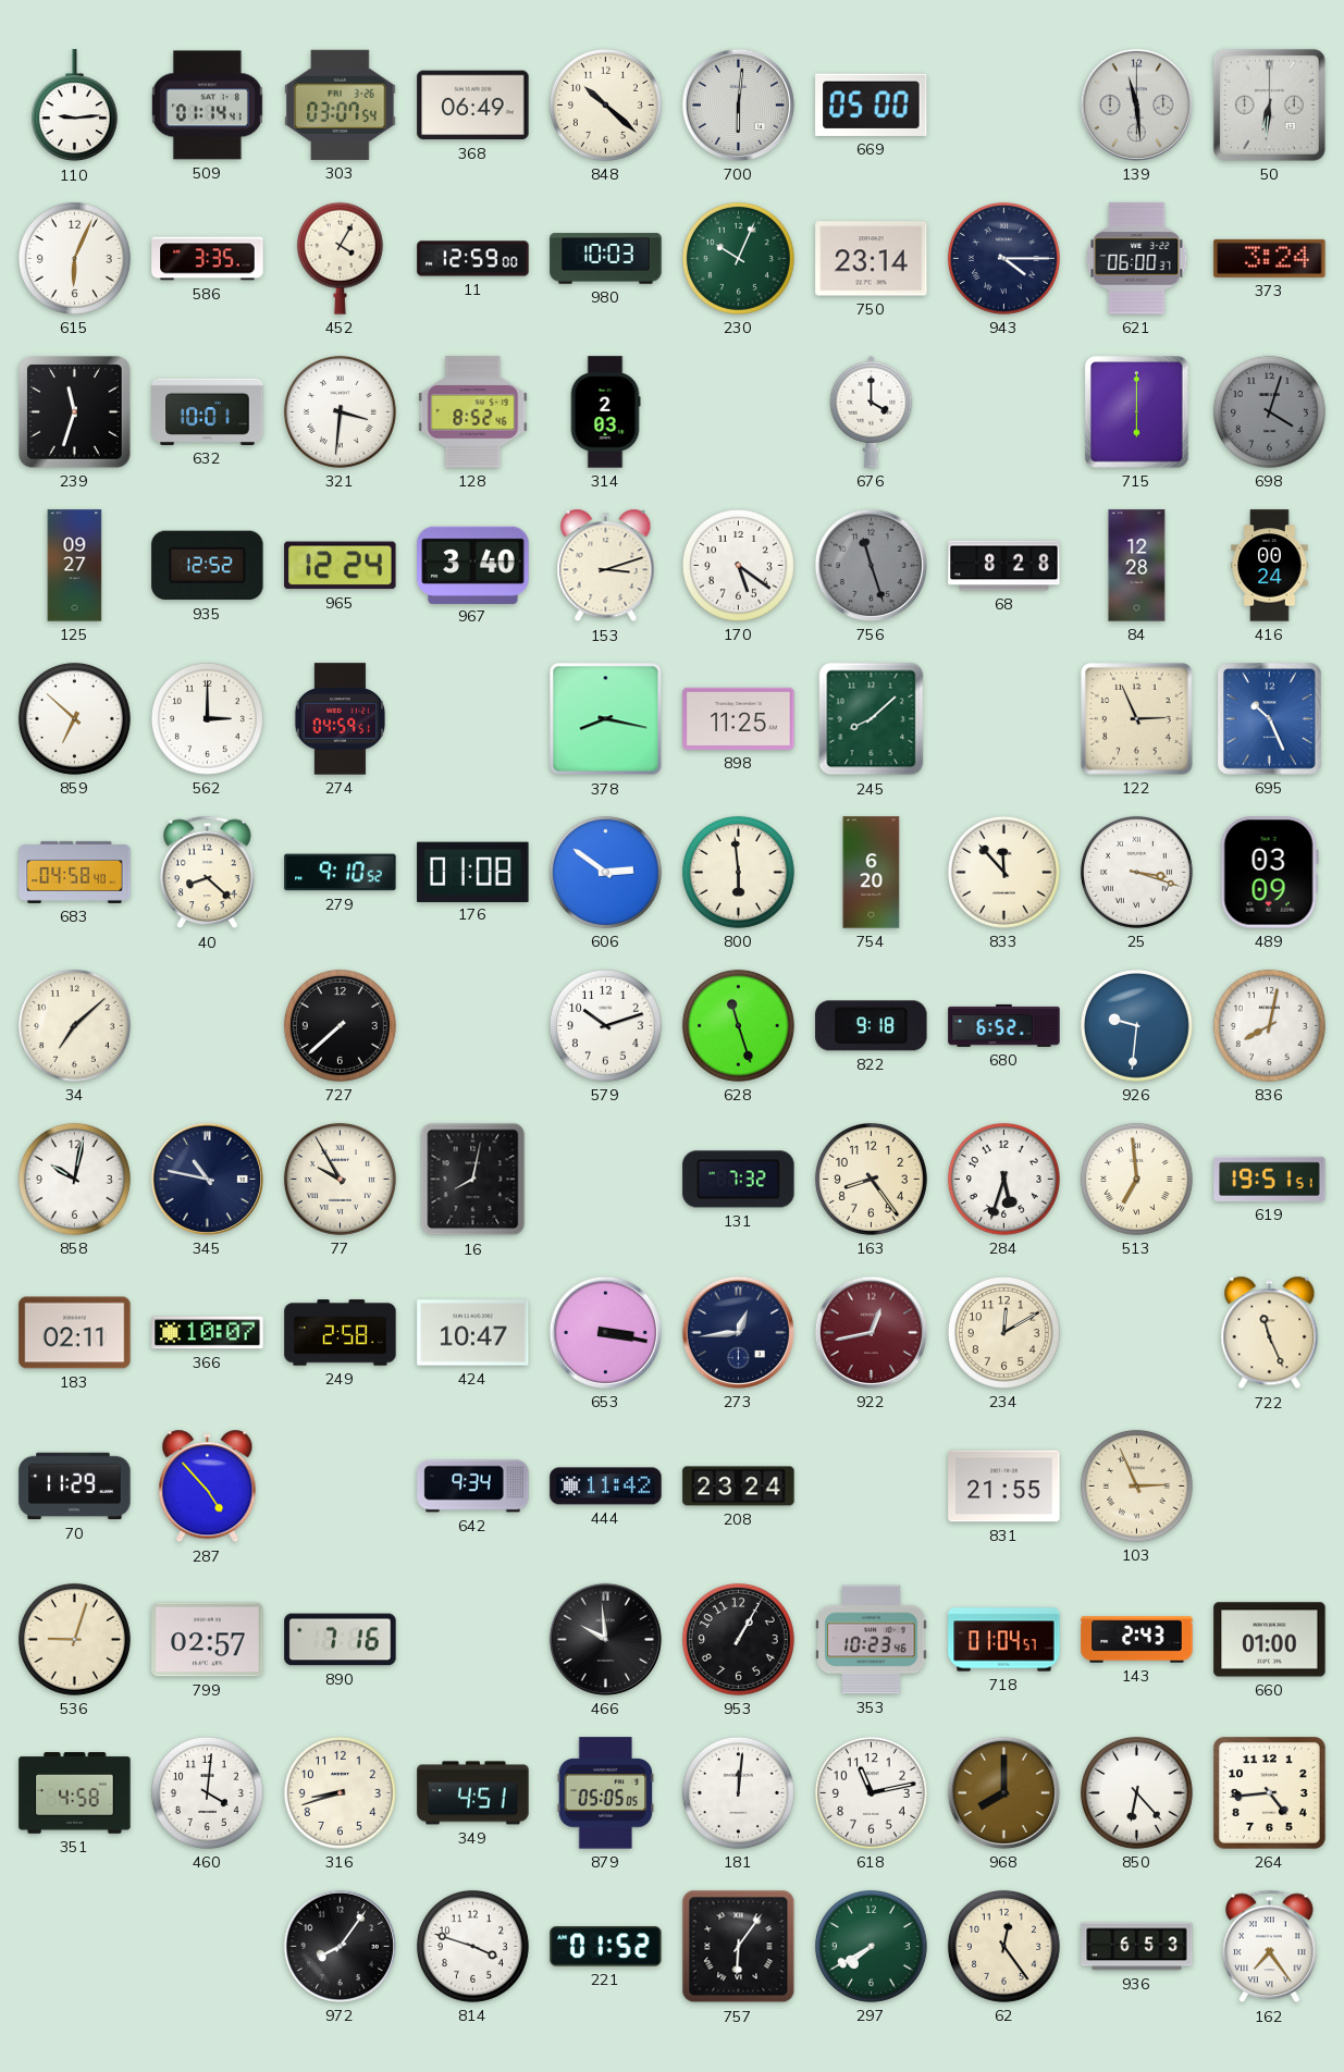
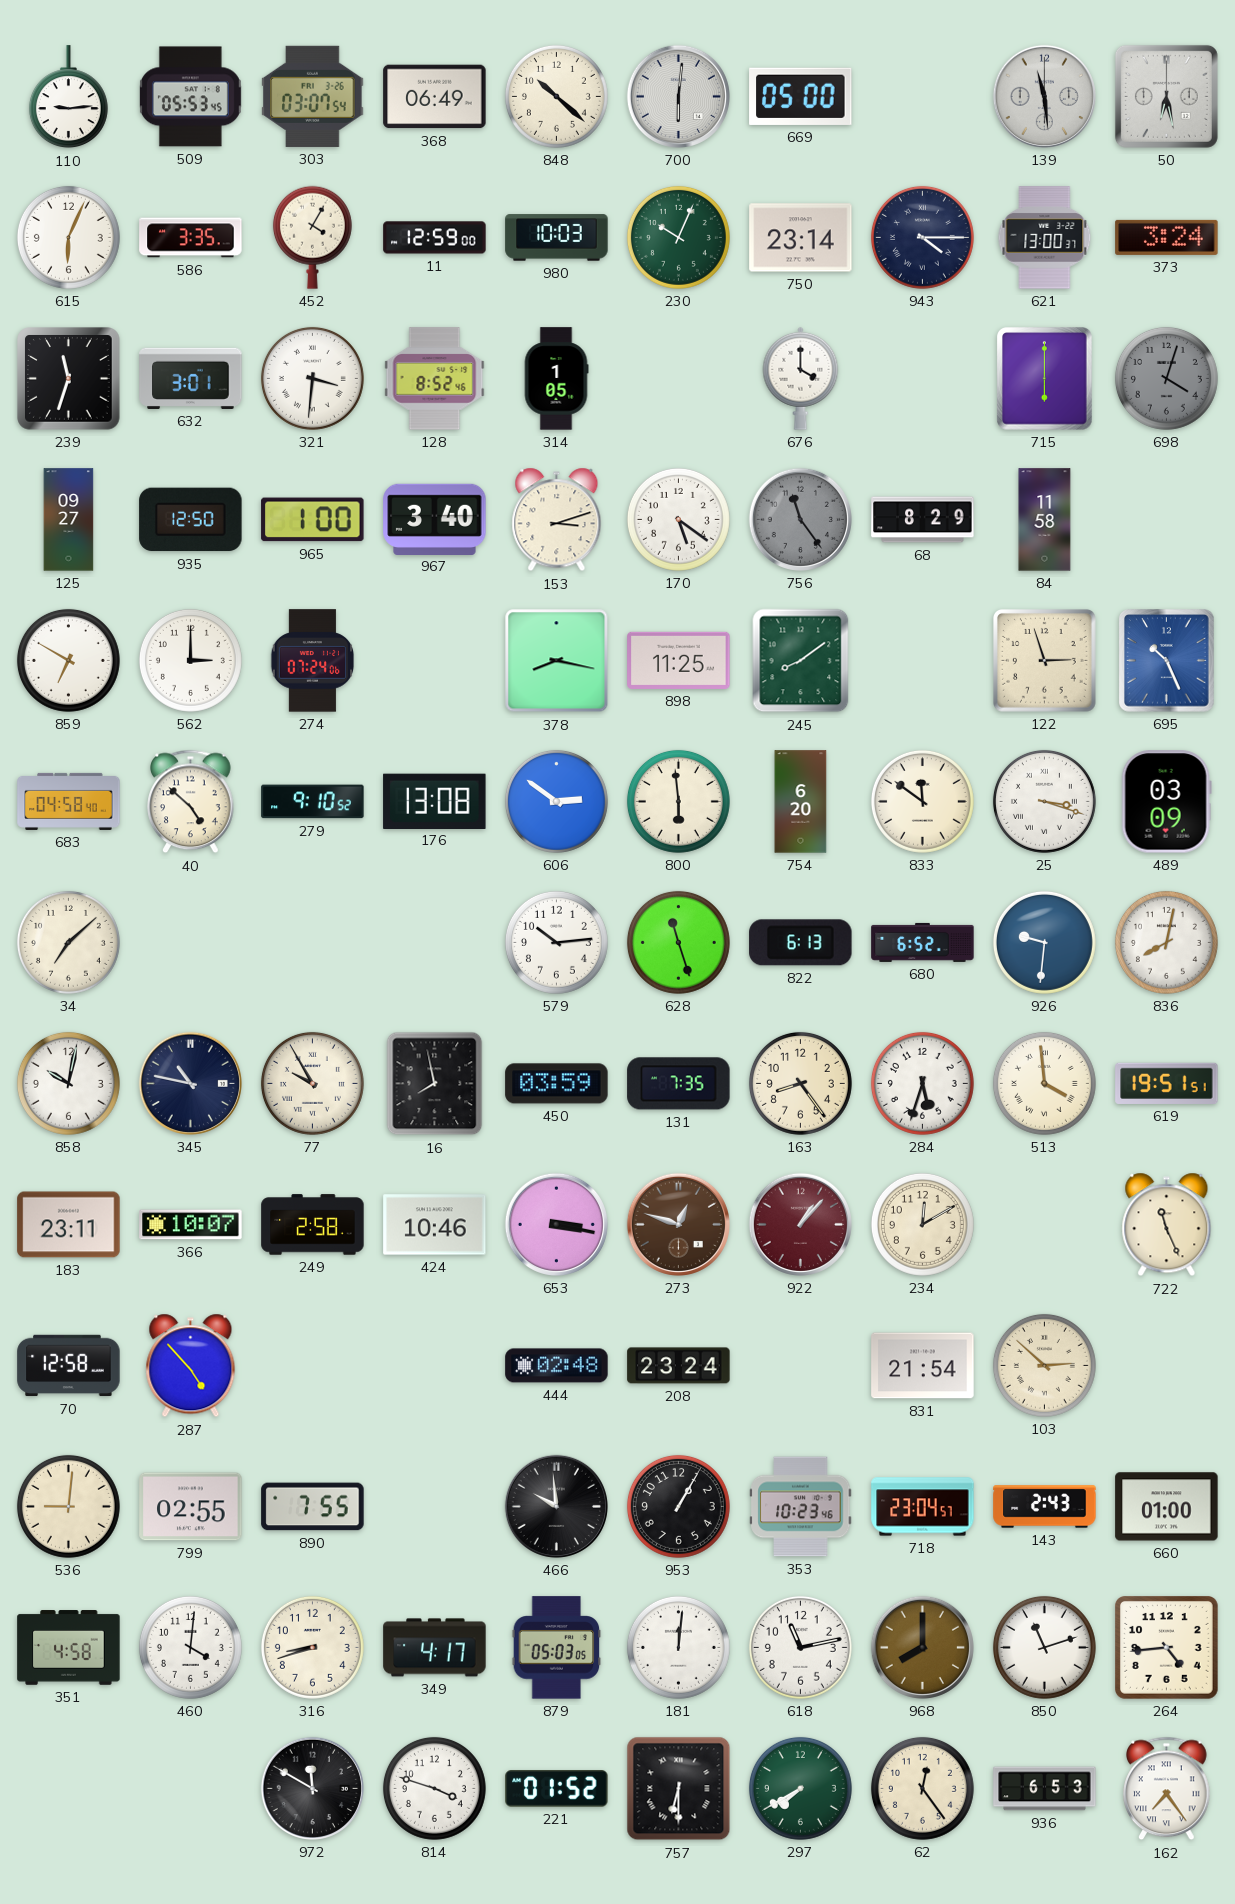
509: 01:14 -> 05:53 (190, 97)
50: 6:31 -> 6:28 (1166, 96)
621: 06:00 -> 13:00 (1045, 238)
632: 10:01 -> 3:01 (191, 378)
314: 2:03 -> 1:05 (556, 379)
935: 12:52 -> 12:50 (191, 520)
965: 12:24 -> 1:00 (313, 520)
756: 11:27 -> 11:24 (800, 519)
68: 8:28 -> 8:29 (923, 520)
84: 12:28 -> 11:58 (1045, 520)
416: 00:24 -> none (1270, 566)
859: 6:52 -> 6:50 (68, 660)
274: 04:59 -> 07:24 (313, 661)
245: 8:08 -> 8:09 (801, 661)
122: 2:56 -> 2:57 (1045, 661)
40: 8:22 -> 4:52 (191, 802)
176: 01:08 -> 13:08 (435, 801)
833: 11:53 -> 11:51 (922, 801)
727: 7:38 -> none (340, 1025)
579: 10:12 -> 10:14 (556, 942)
822: 9:18 -> 6:13 (801, 943)
16: 8:02 -> 7:58 (435, 1084)
450: none -> 03:59 (557, 1084)
131: 7:32 -> 7:35 (679, 1084)
513: 6:59 -> 3:59 (1044, 1083)
183: 02:11 -> 23:11 (69, 1225)
424: 10:47 -> 10:46 (435, 1225)
273: 12:44 -> 12:48 (678, 1224)
273 dial: navy -> brown (678, 1224)
922: 12:43 -> 1:07 (800, 1224)
70: 11:29 -> 12:58 (69, 1366)
642: 9:34 -> none (473, 1487)
444: 11:42 -> 02:48 (557, 1366)
831: 21:55 -> 21:54 (923, 1366)
103: 2:56 -> 2:52 (1044, 1365)
536: 9:03 -> 9:01 (68, 1506)
799: 02:57 -> 02:55 (191, 1507)
890: 7:16 -> 7:55 (313, 1507)
718: 01:04 -> 23:04 (923, 1507)
349: 4:51 -> 4:17 (435, 1648)
879: 05:05 -> 05:03 (557, 1648)
850: 6:23 -> 11:12 (1044, 1647)
972: 8:06 -> 11:50 (312, 1788)
757: 6:06 -> 6:30 (679, 1789)
